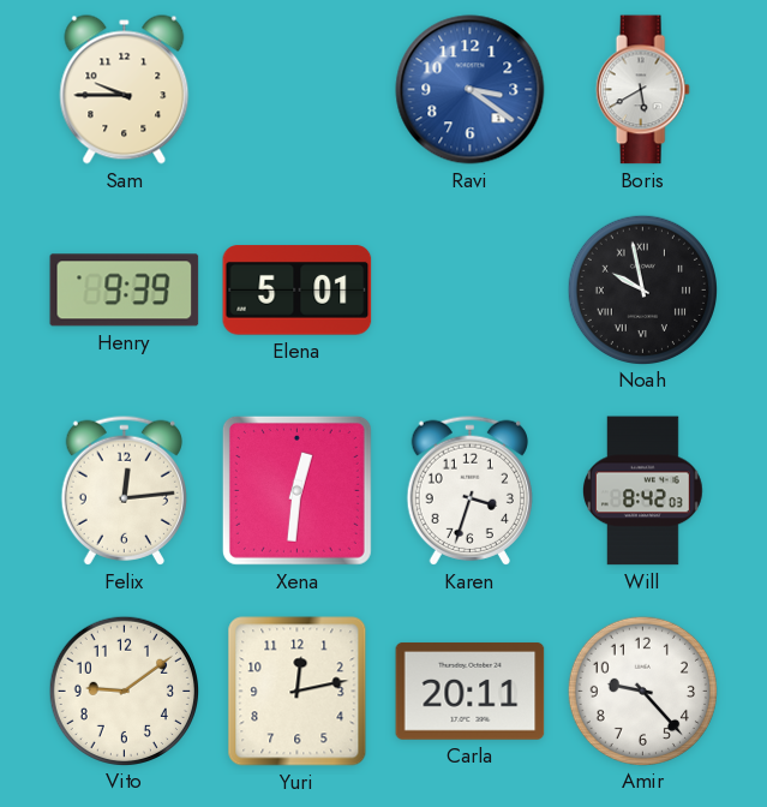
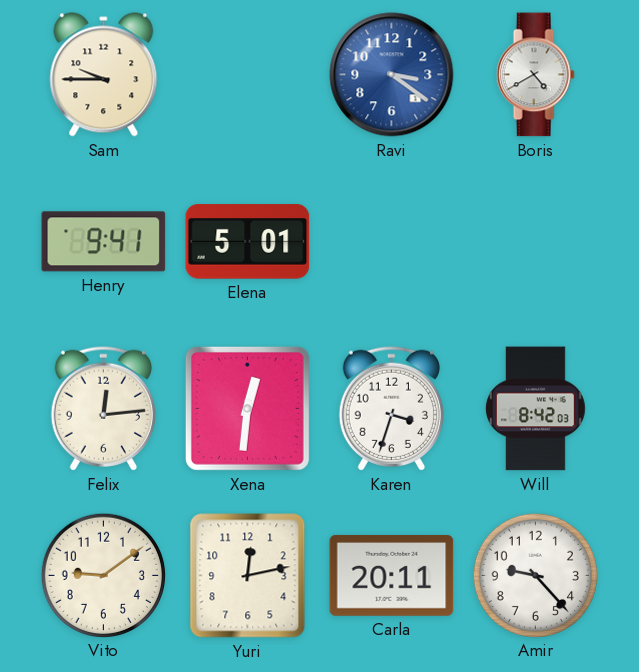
Boris: 5:40 -> 4:40 (535, 75)
Henry: 9:39 -> 9:41 (104, 242)
Noah: 9:58 -> none (642, 289)
